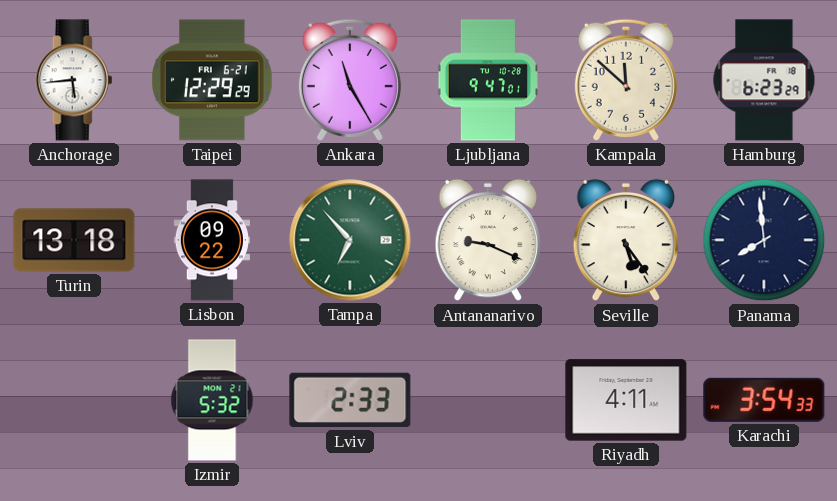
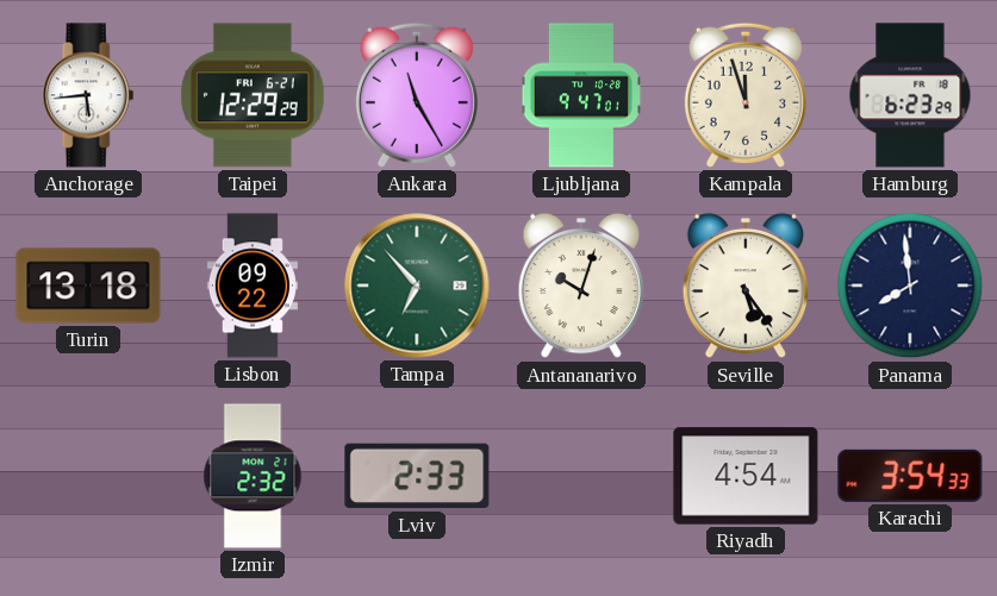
Kampala: 11:52 -> 11:57 (746, 95)
Antananarivo: 9:19 -> 10:03 (580, 286)
Izmir: 5:32 -> 2:32 (253, 476)
Riyadh: 4:11 -> 4:54 (746, 476)
